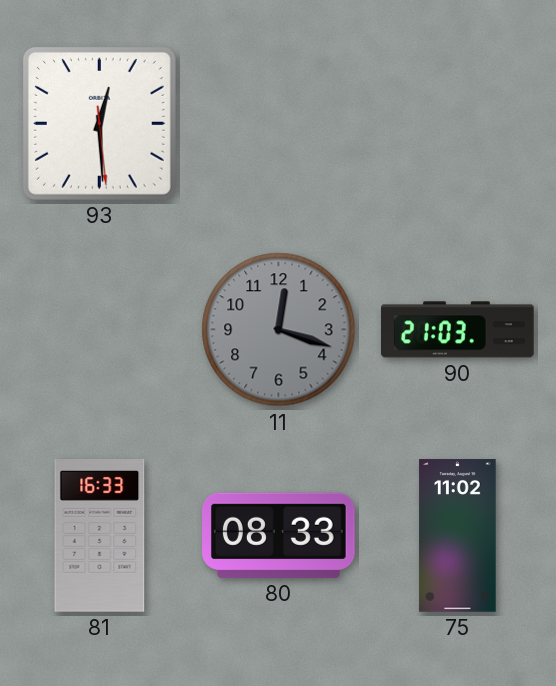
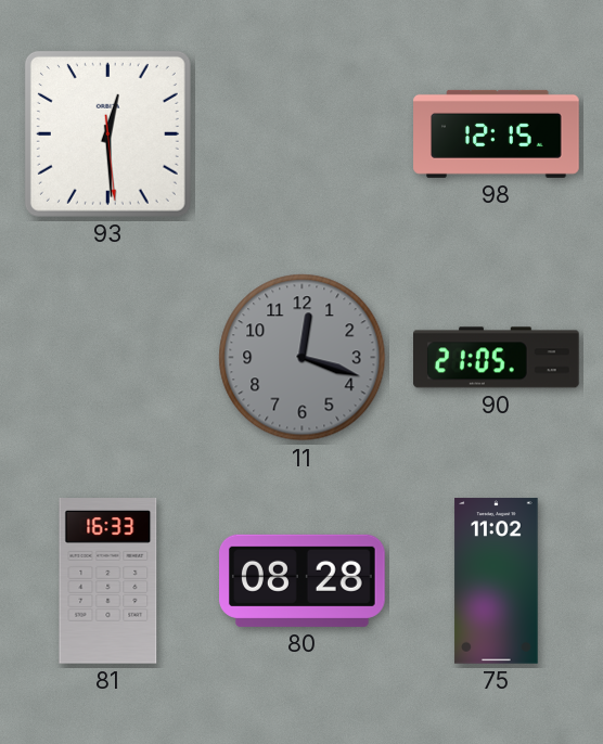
98: none -> 12:15 (497, 133)
90: 21:03 -> 21:05 (497, 358)
80: 08:33 -> 08:28 (303, 580)
